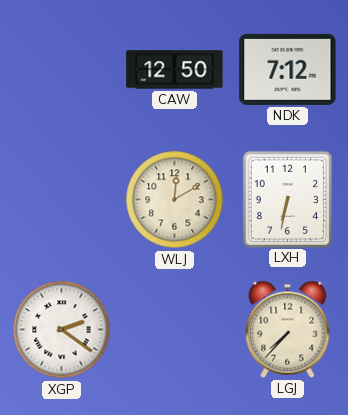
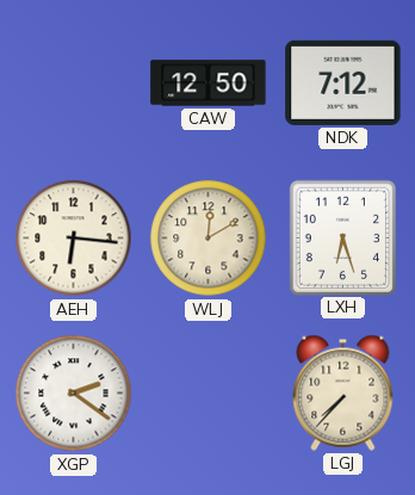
AEH: none -> 6:16 (74, 239)
LXH: 6:32 -> 6:27 (342, 237)
